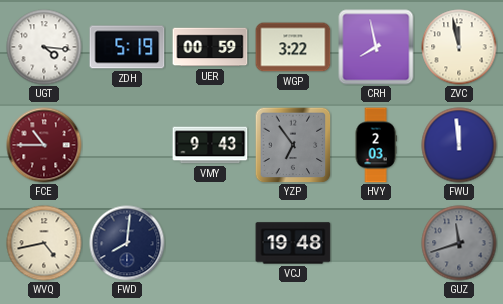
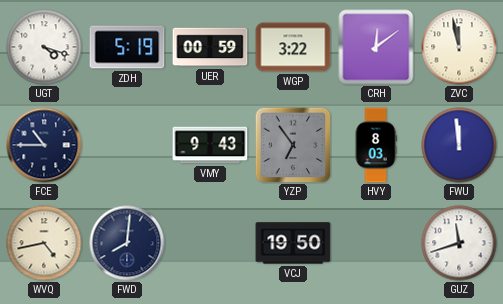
UGT: 4:16 -> 4:18 (44, 47)
CRH: 7:58 -> 12:09 (376, 47)
FCE dial: burgundy -> navy (44, 145)
HVY: 2:03 -> 8:03 (376, 145)
VCJ: 19:48 -> 19:50 (293, 243)
GUZ dial: grey -> white (459, 243)
